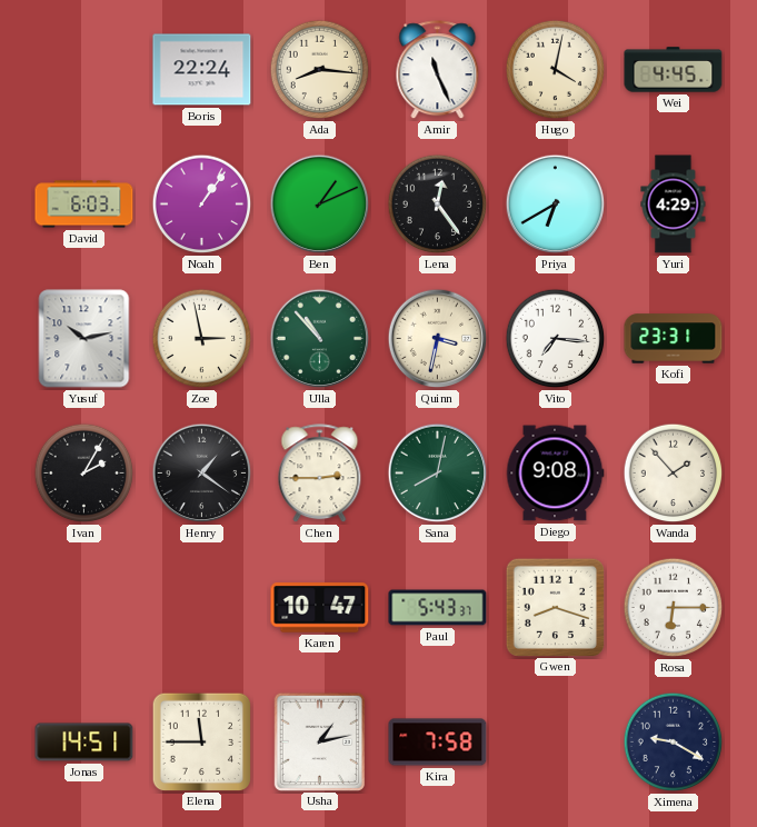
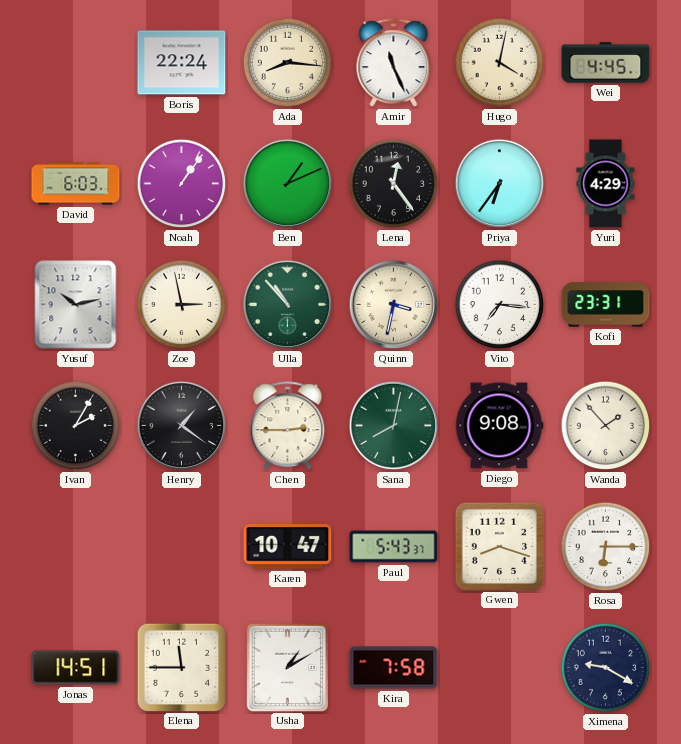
Priya: 6:40 -> 6:36 (500, 184)
Usha: 1:13 -> 1:10 (287, 667)
